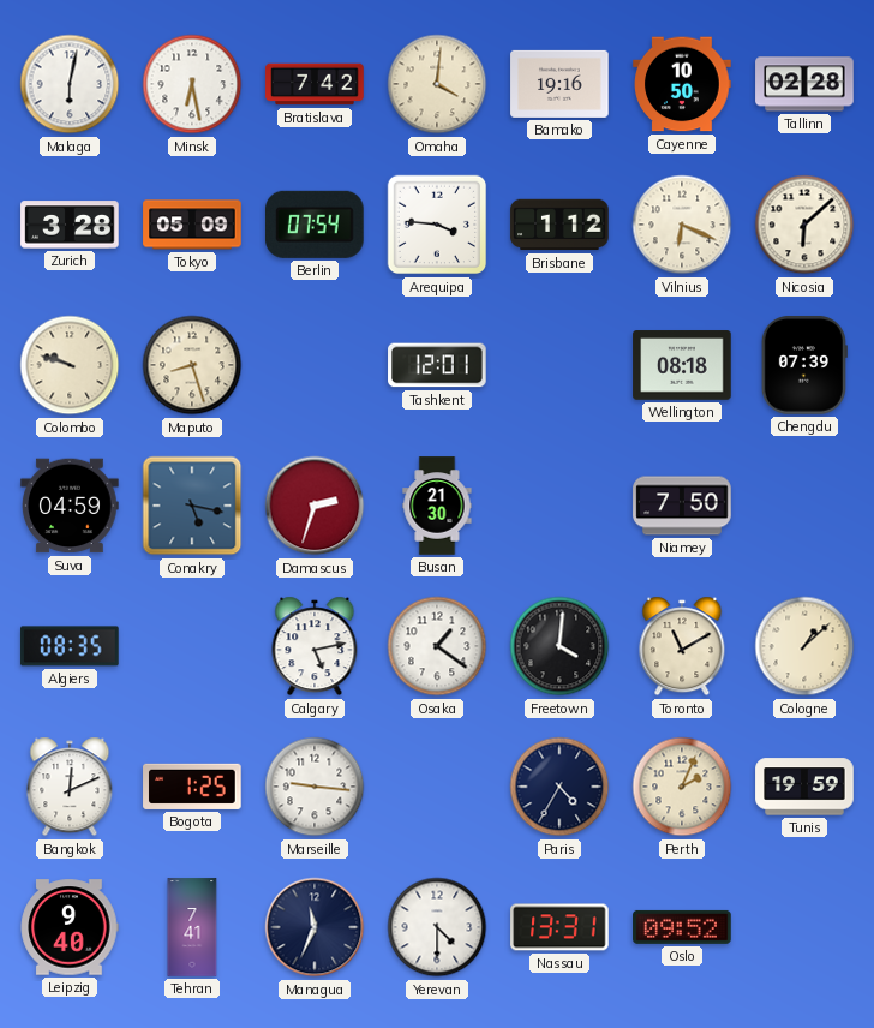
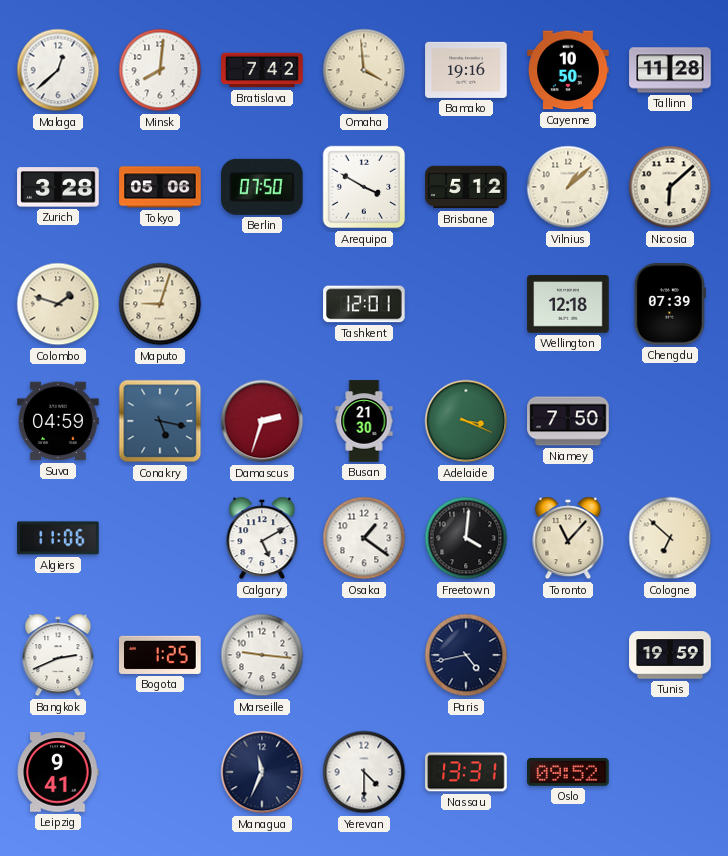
Malaga: 6:02 -> 12:38 (58, 70)
Minsk: 6:28 -> 8:01 (160, 70)
Omaha: 4:01 -> 3:59 (364, 70)
Tallinn: 02:28 -> 11:28 (670, 70)
Tokyo: 05:09 -> 05:06 (160, 187)
Berlin: 07:54 -> 07:50 (263, 187)
Arequipa: 3:46 -> 3:50 (364, 187)
Brisbane: 1:12 -> 5:12 (466, 187)
Vilnius: 6:19 -> 1:08 (568, 187)
Colombo: 9:48 -> 1:48 (58, 304)
Maputo: 8:27 -> 9:03 (160, 304)
Wellington: 08:18 -> 12:18 (568, 304)
Adelaide: none -> 3:19 (466, 421)
Algiers: 08:35 -> 11:06 (58, 538)
Calgary: 5:13 -> 5:10 (262, 538)
Toronto: 11:10 -> 11:07 (568, 538)
Cologne: 1:08 -> 6:52 (670, 538)
Bangkok: 12:11 -> 2:41 (58, 655)
Paris: 4:35 -> 4:43 (466, 655)
Perth: 2:04 -> none (682, 787)
Leipzig: 9:40 -> 9:41 (58, 772)
Tehran: 7:41 -> none (192, 927)
